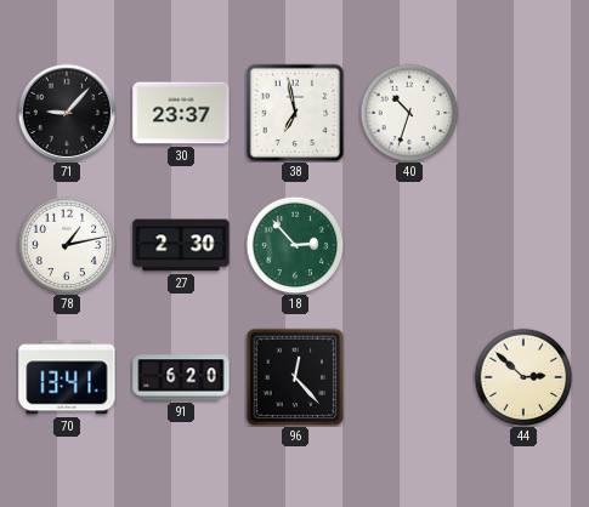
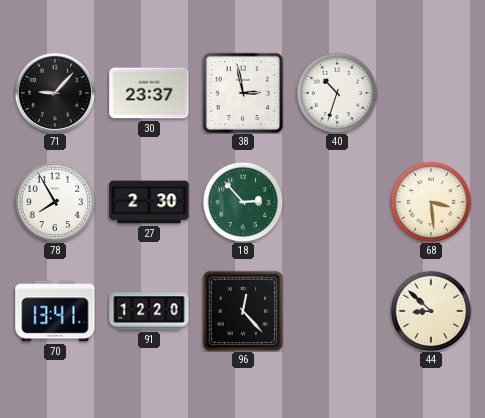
38: 6:58 -> 2:58 (243, 93)
78: 1:13 -> 7:55 (55, 202)
68: none -> 3:29 (431, 202)
91: 6:20 -> 12:20 (149, 311)
44: 2:52 -> 8:52 (431, 311)
